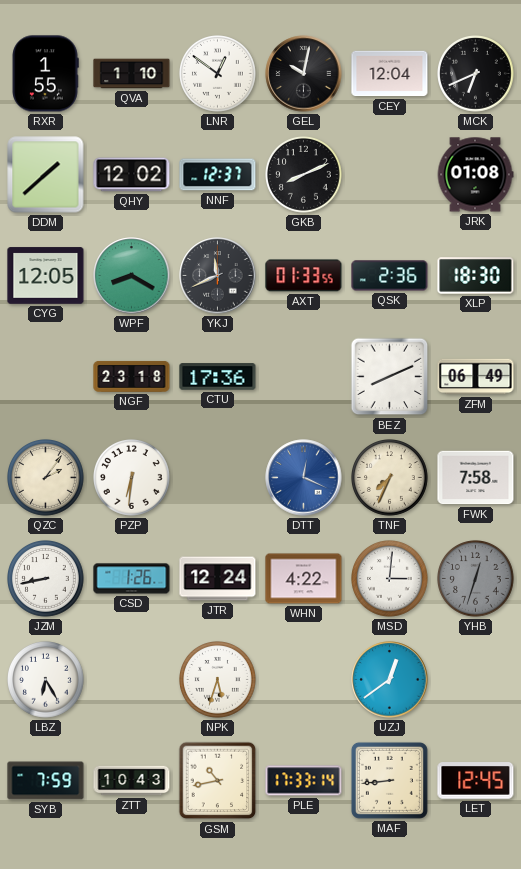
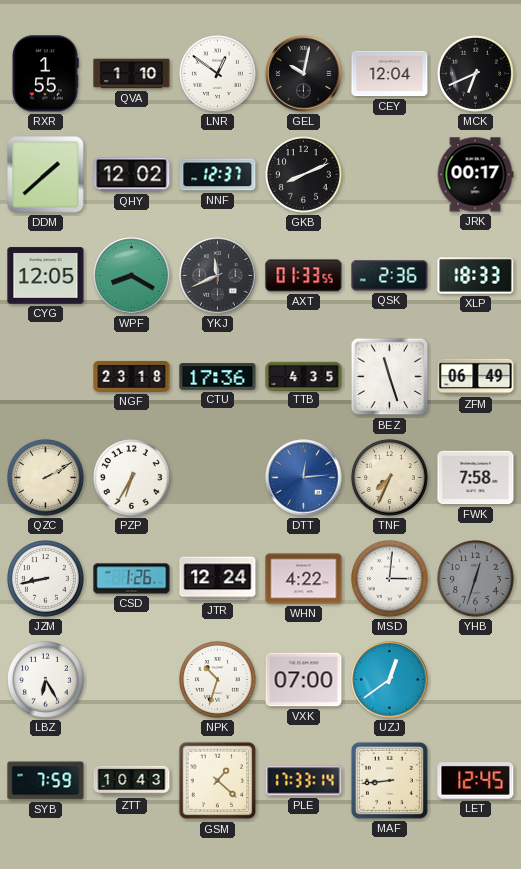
JRK: 01:08 -> 00:17 (475, 175)
XLP: 18:30 -> 18:33 (476, 276)
TTB: none -> 4:35 (304, 376)
BEZ: 8:11 -> 11:27 (390, 377)
QZC: 2:06 -> 2:10 (46, 478)
PZP: 6:31 -> 6:35 (132, 478)
DTT: 12:19 -> 12:14 (304, 478)
NPK: 5:33 -> 10:33 (218, 680)
VXK: none -> 07:00 (304, 680)
GSM: 10:43 -> 1:22 (218, 781)
